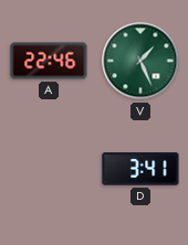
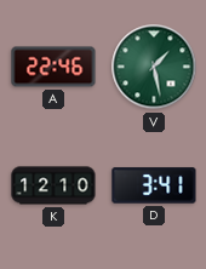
V: 1:26 -> 1:28 (154, 67)
K: none -> 12:10 (53, 185)
